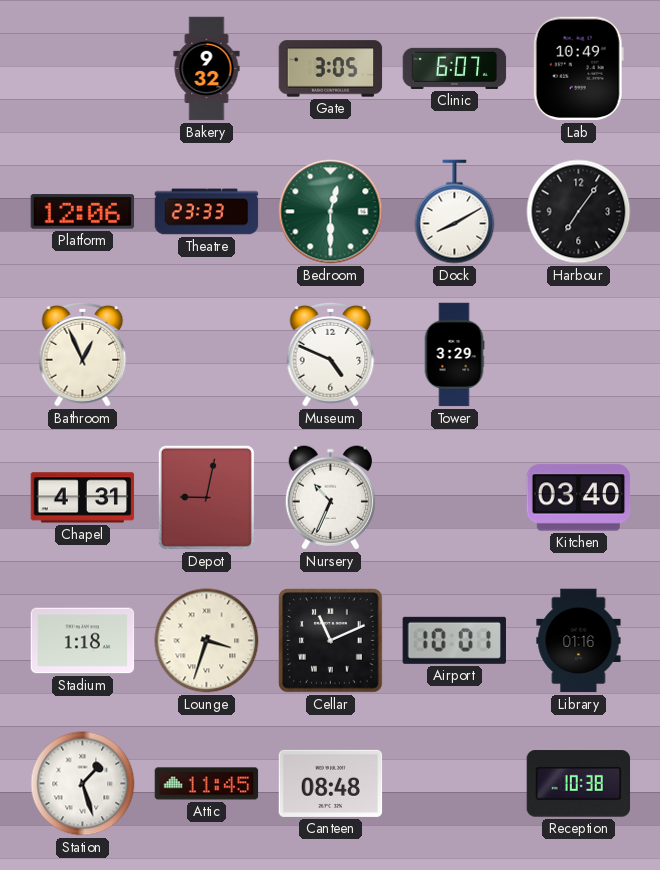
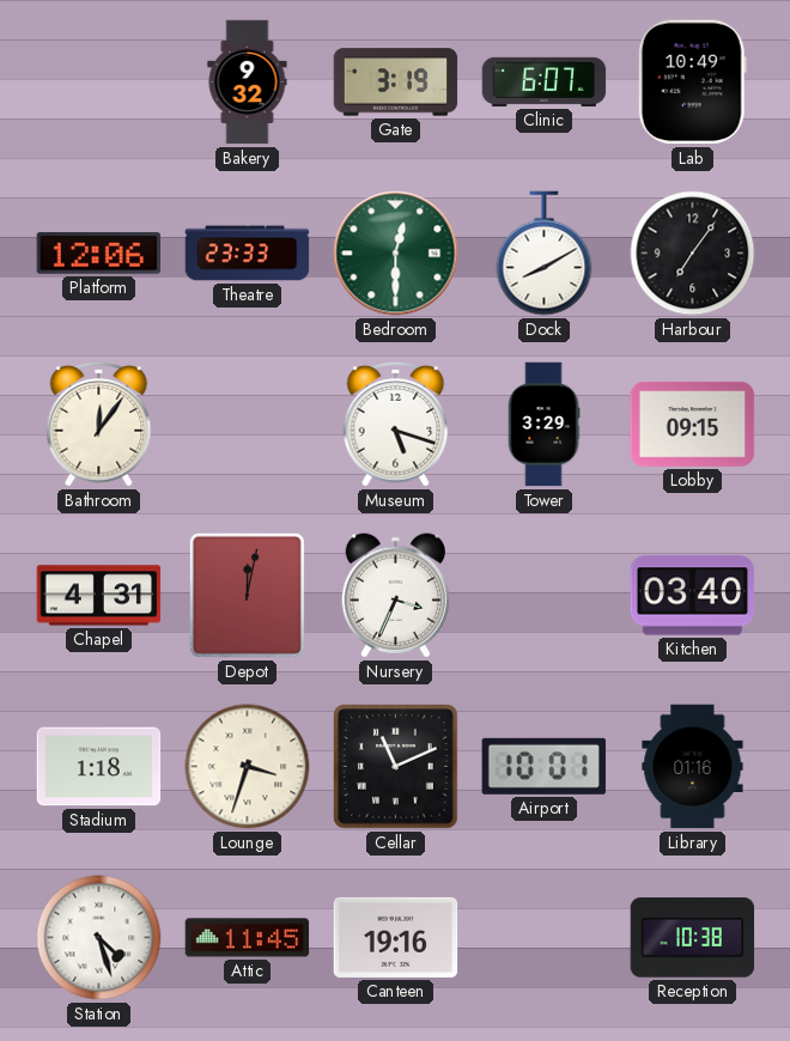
Gate: 3:05 -> 3:19 (396, 83)
Bathroom: 12:56 -> 12:06 (99, 424)
Museum: 4:49 -> 5:18 (396, 424)
Lobby: none -> 09:15 (693, 424)
Depot: 9:02 -> 12:02 (247, 595)
Nursery: 10:34 -> 3:34 (395, 596)
Station: 1:27 -> 4:27 (99, 938)
Canteen: 08:48 -> 19:16 (396, 937)
